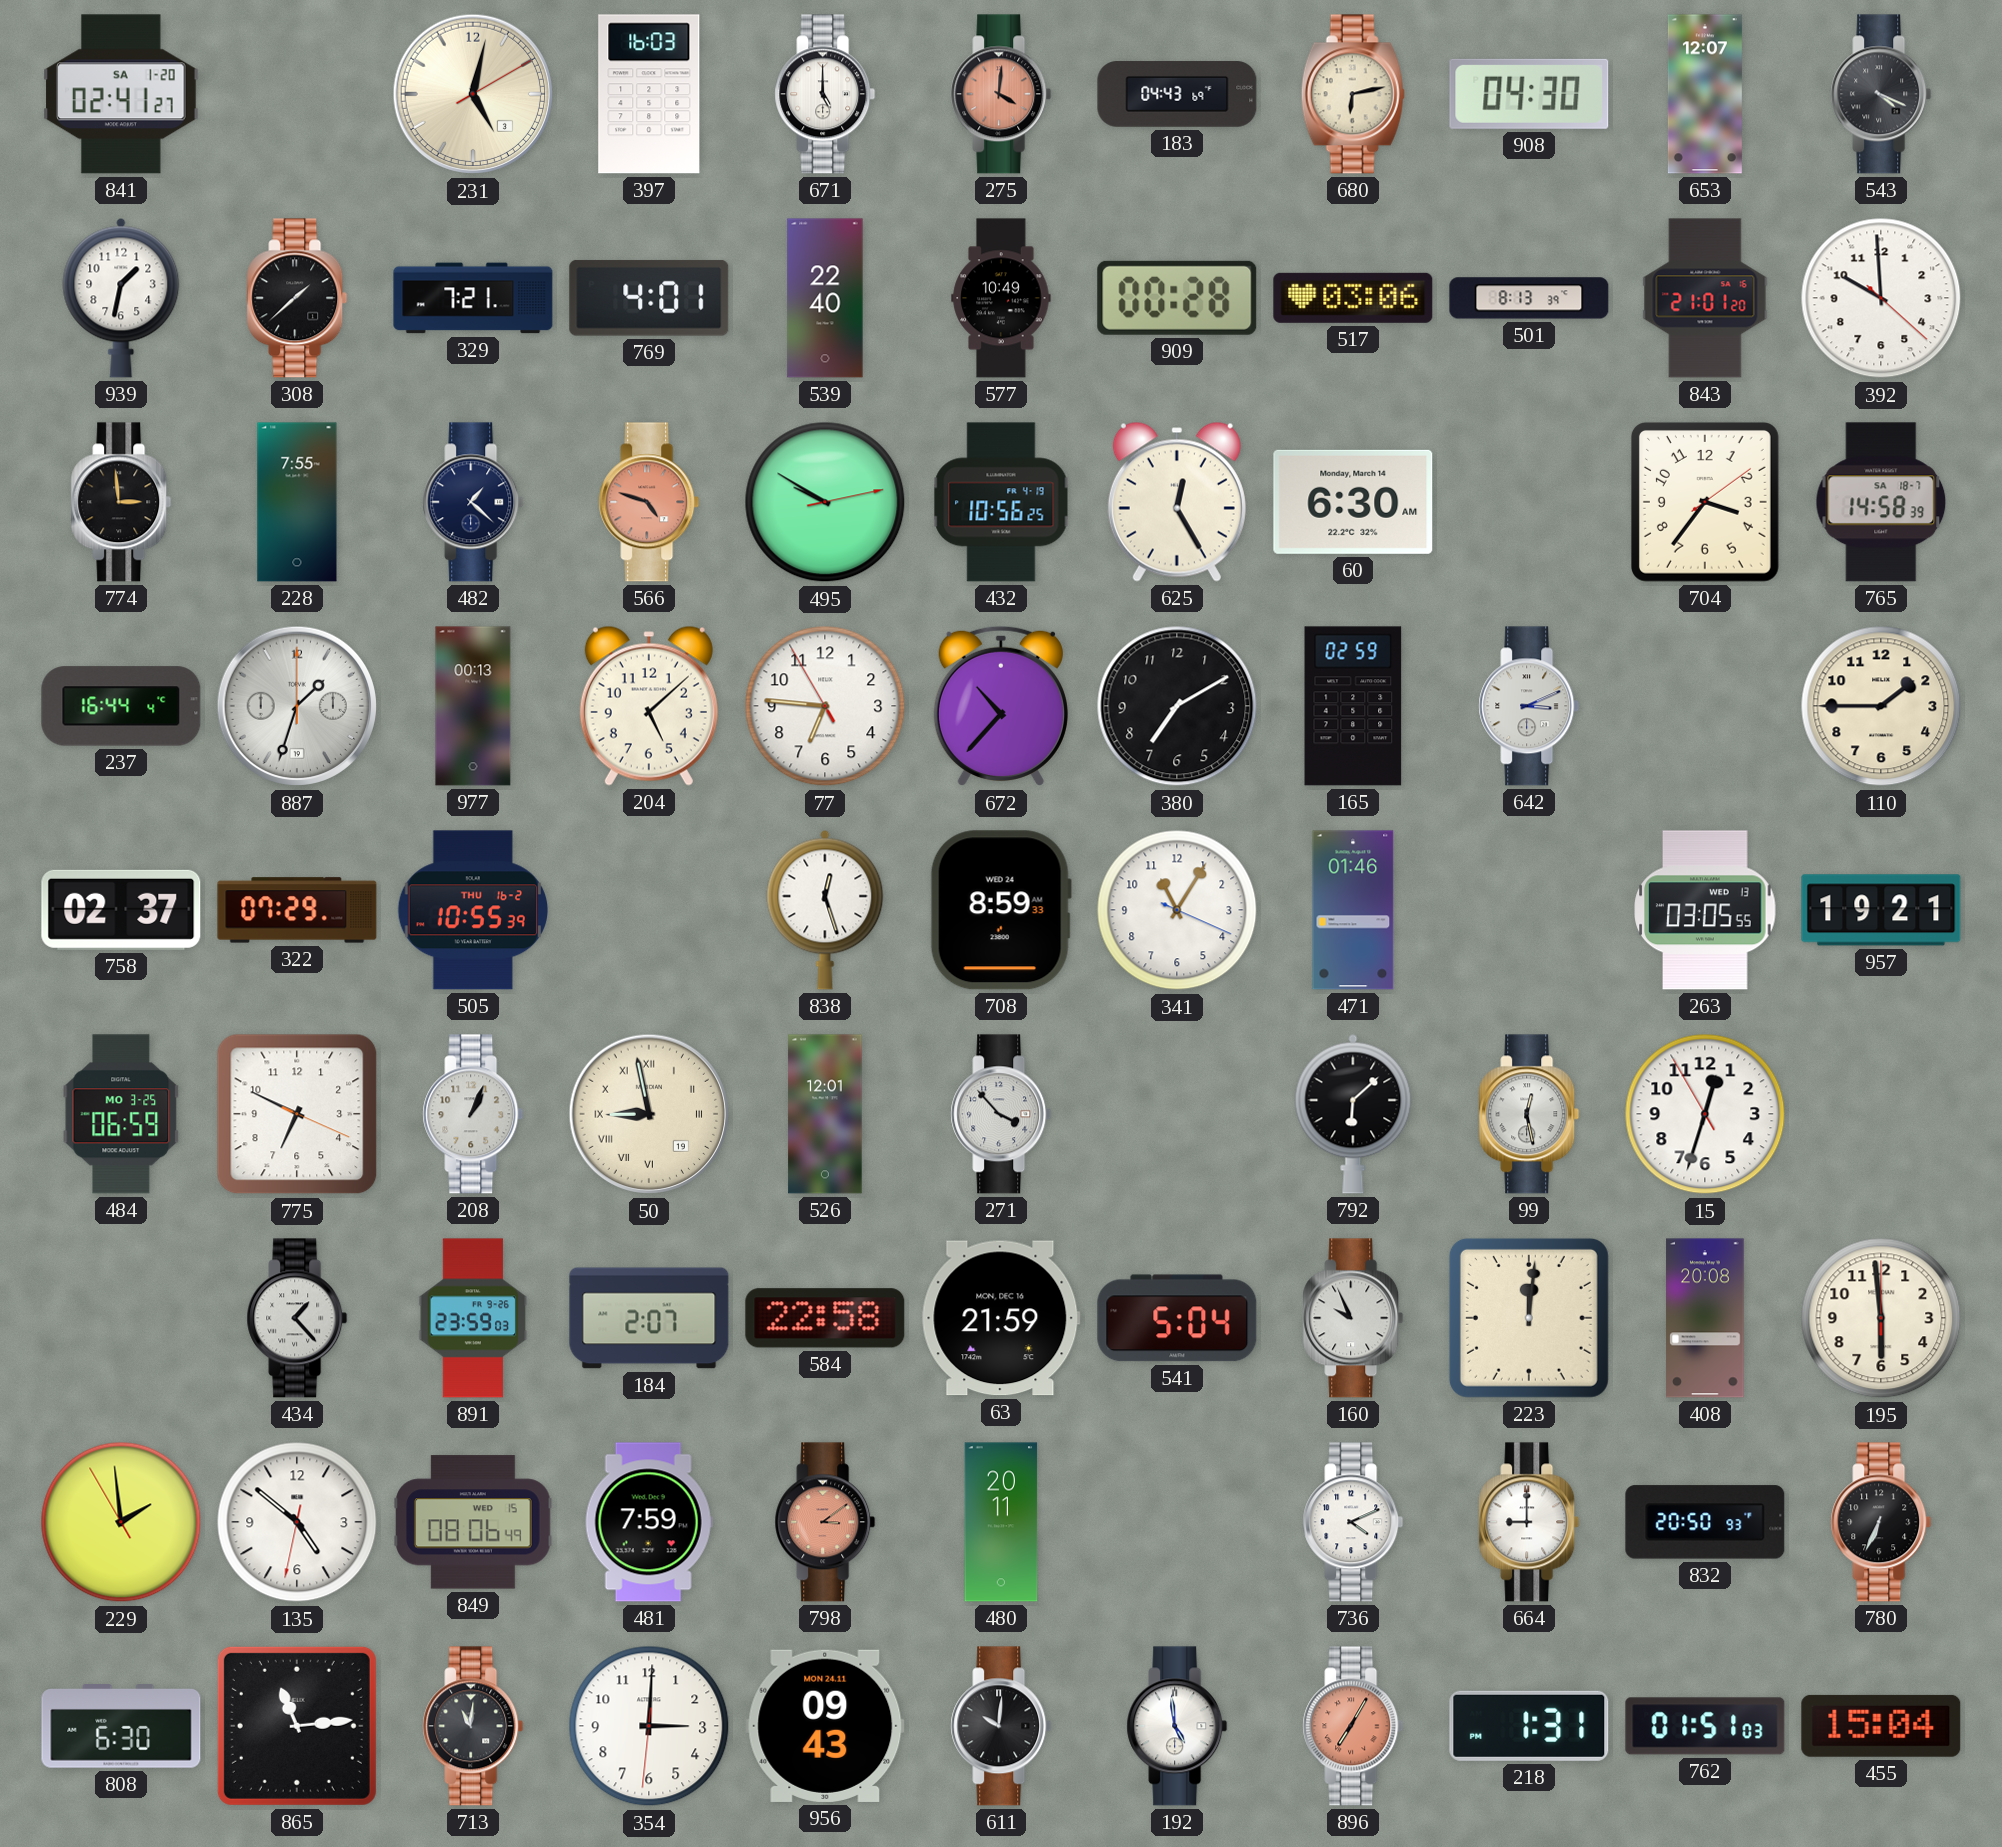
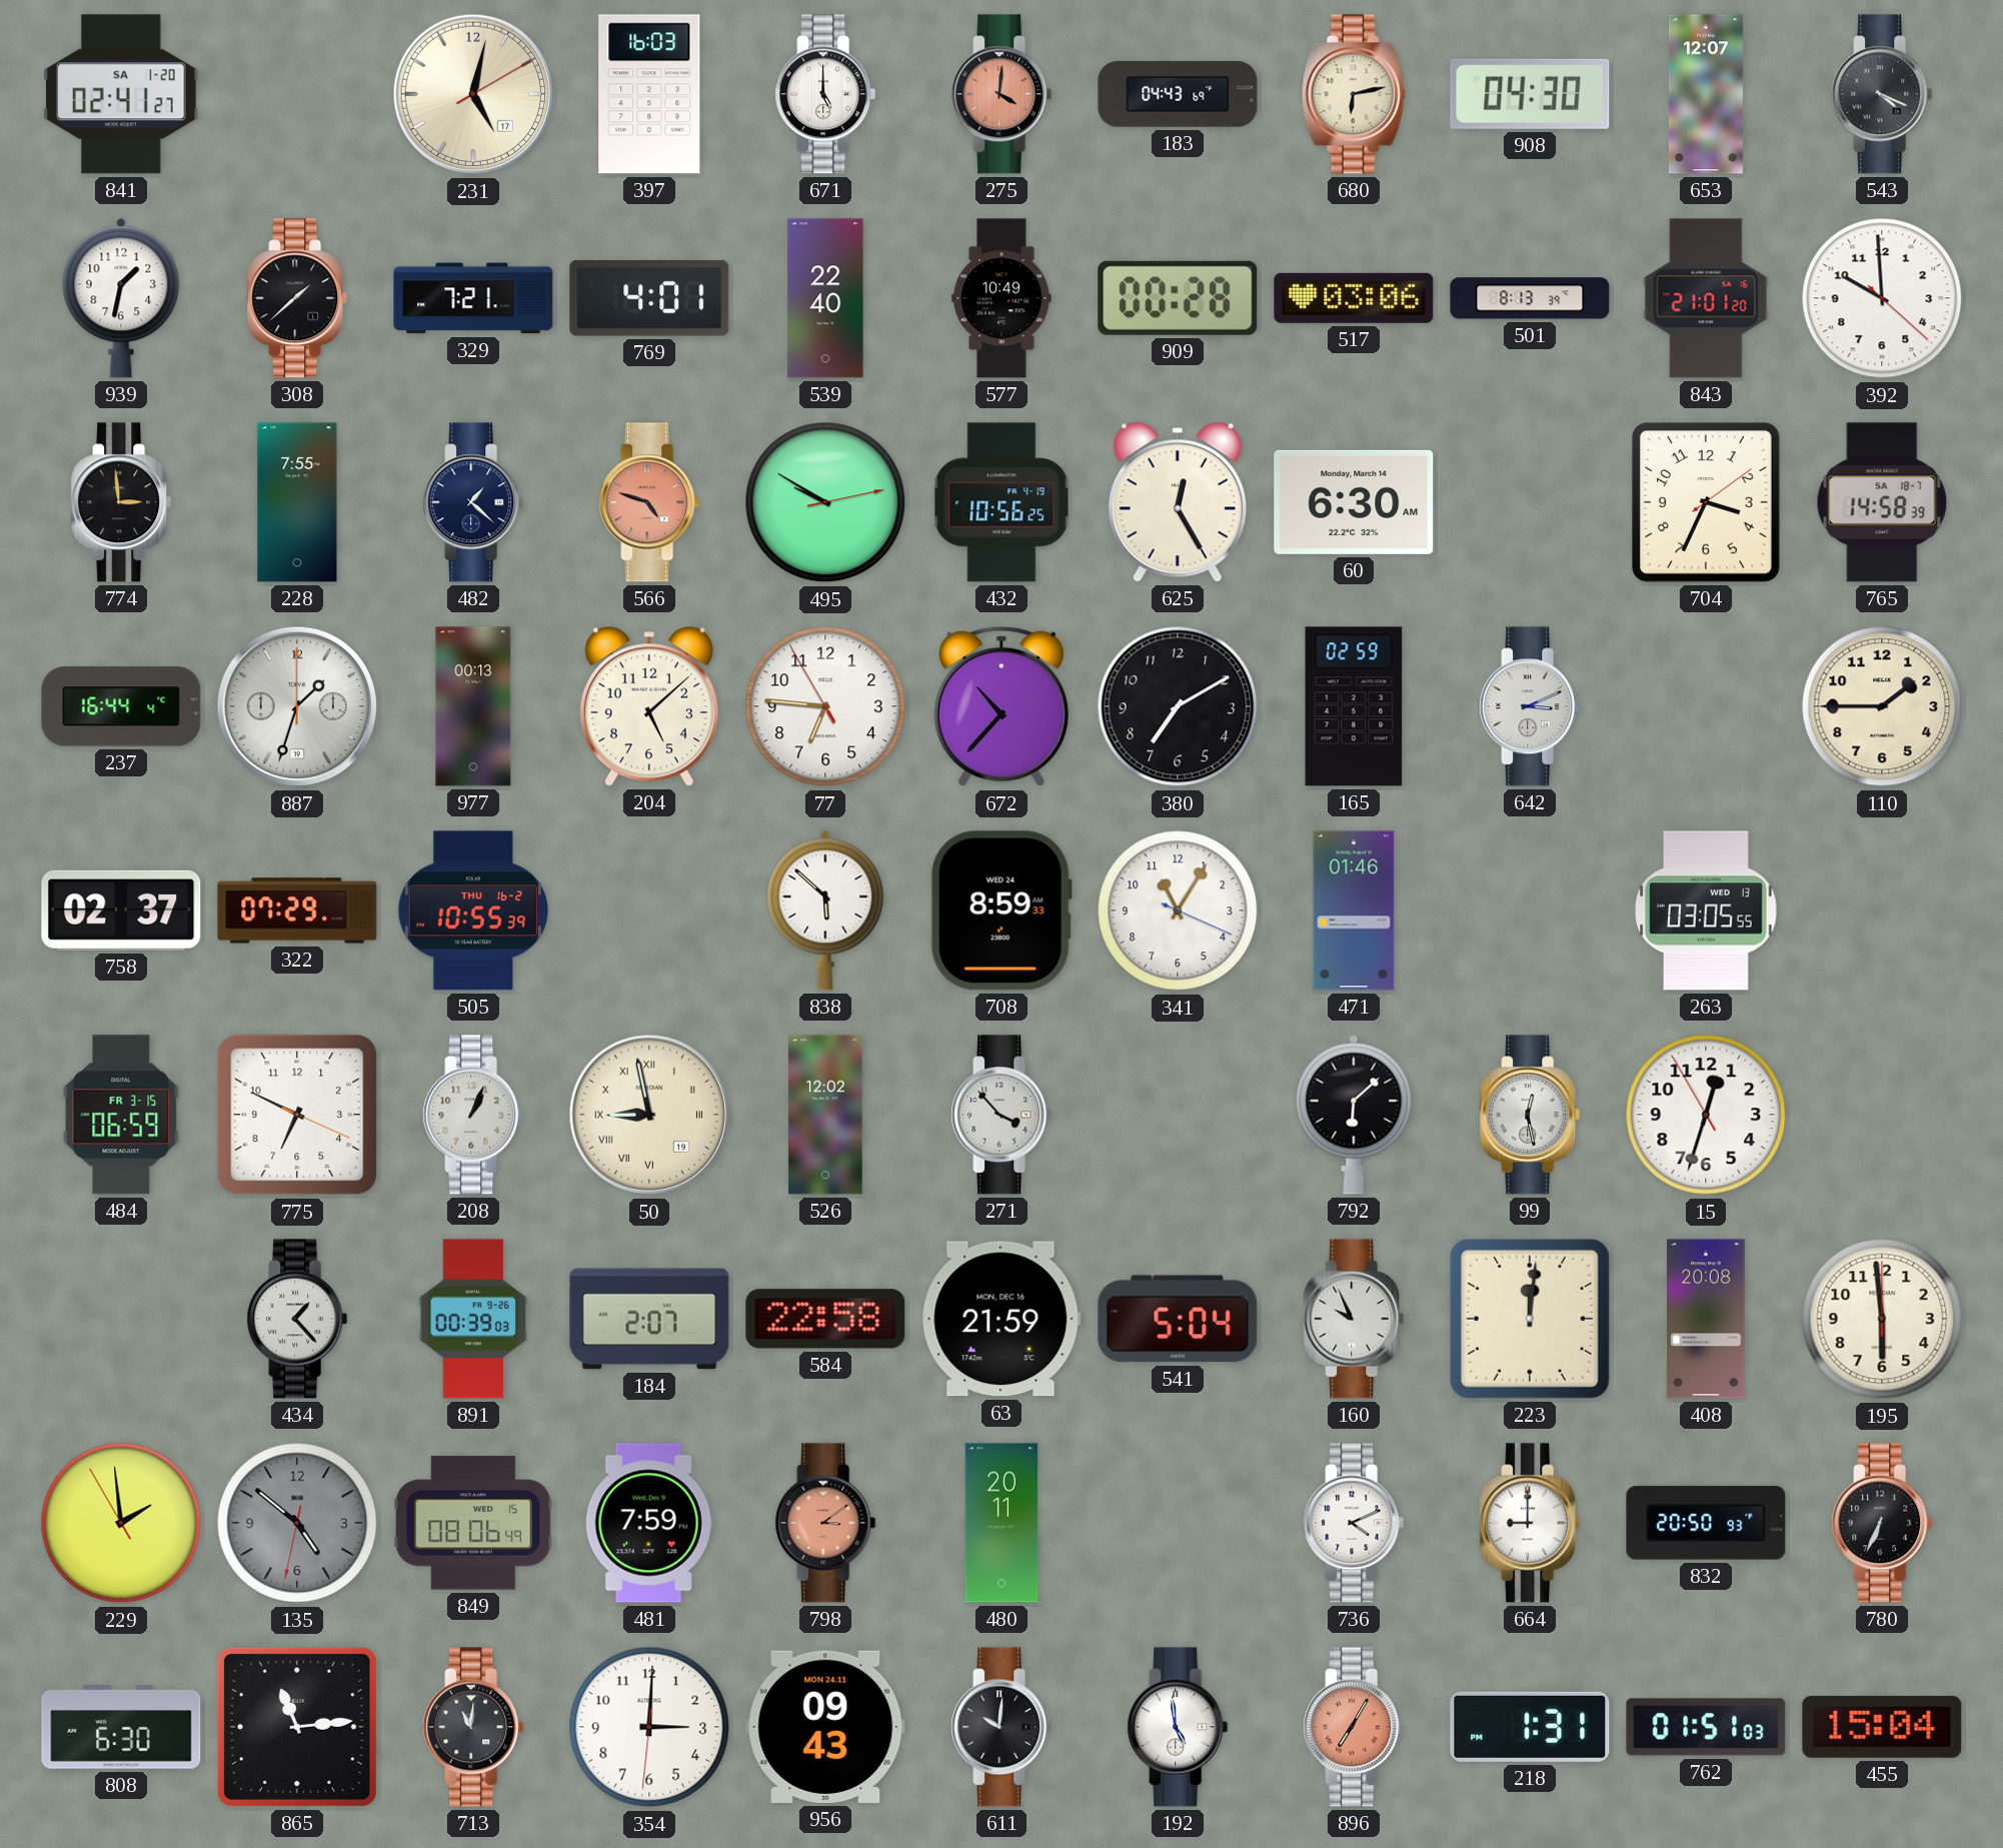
231 date: 3 -> 17 (473, 94)
704: 3:36 -> 3:34 (1706, 502)
838: 12:27 -> 5:52 (825, 910)
957: 19:21 -> none (1881, 910)
484 date: MO 3-25 -> FR 3-15 (121, 1115)
526: 12:01 -> 12:02 (825, 1115)
891: 23:59 -> 00:39 (473, 1319)
135 dial: white -> grey (297, 1523)
